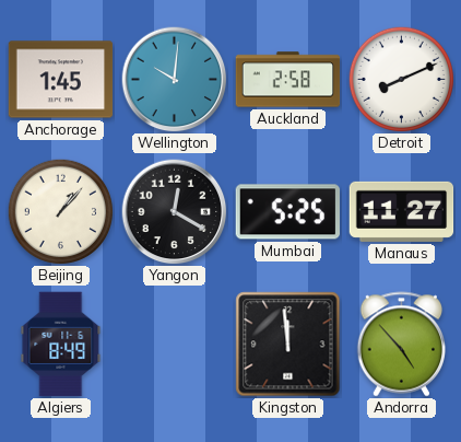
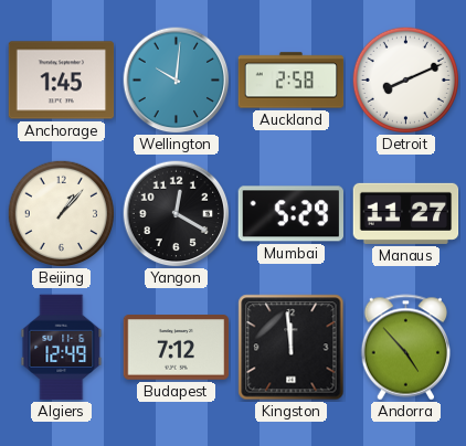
Mumbai: 5:25 -> 5:29 (290, 214)
Algiers: 8:49 -> 12:49 (62, 348)
Budapest: none -> 7:12 (177, 348)
